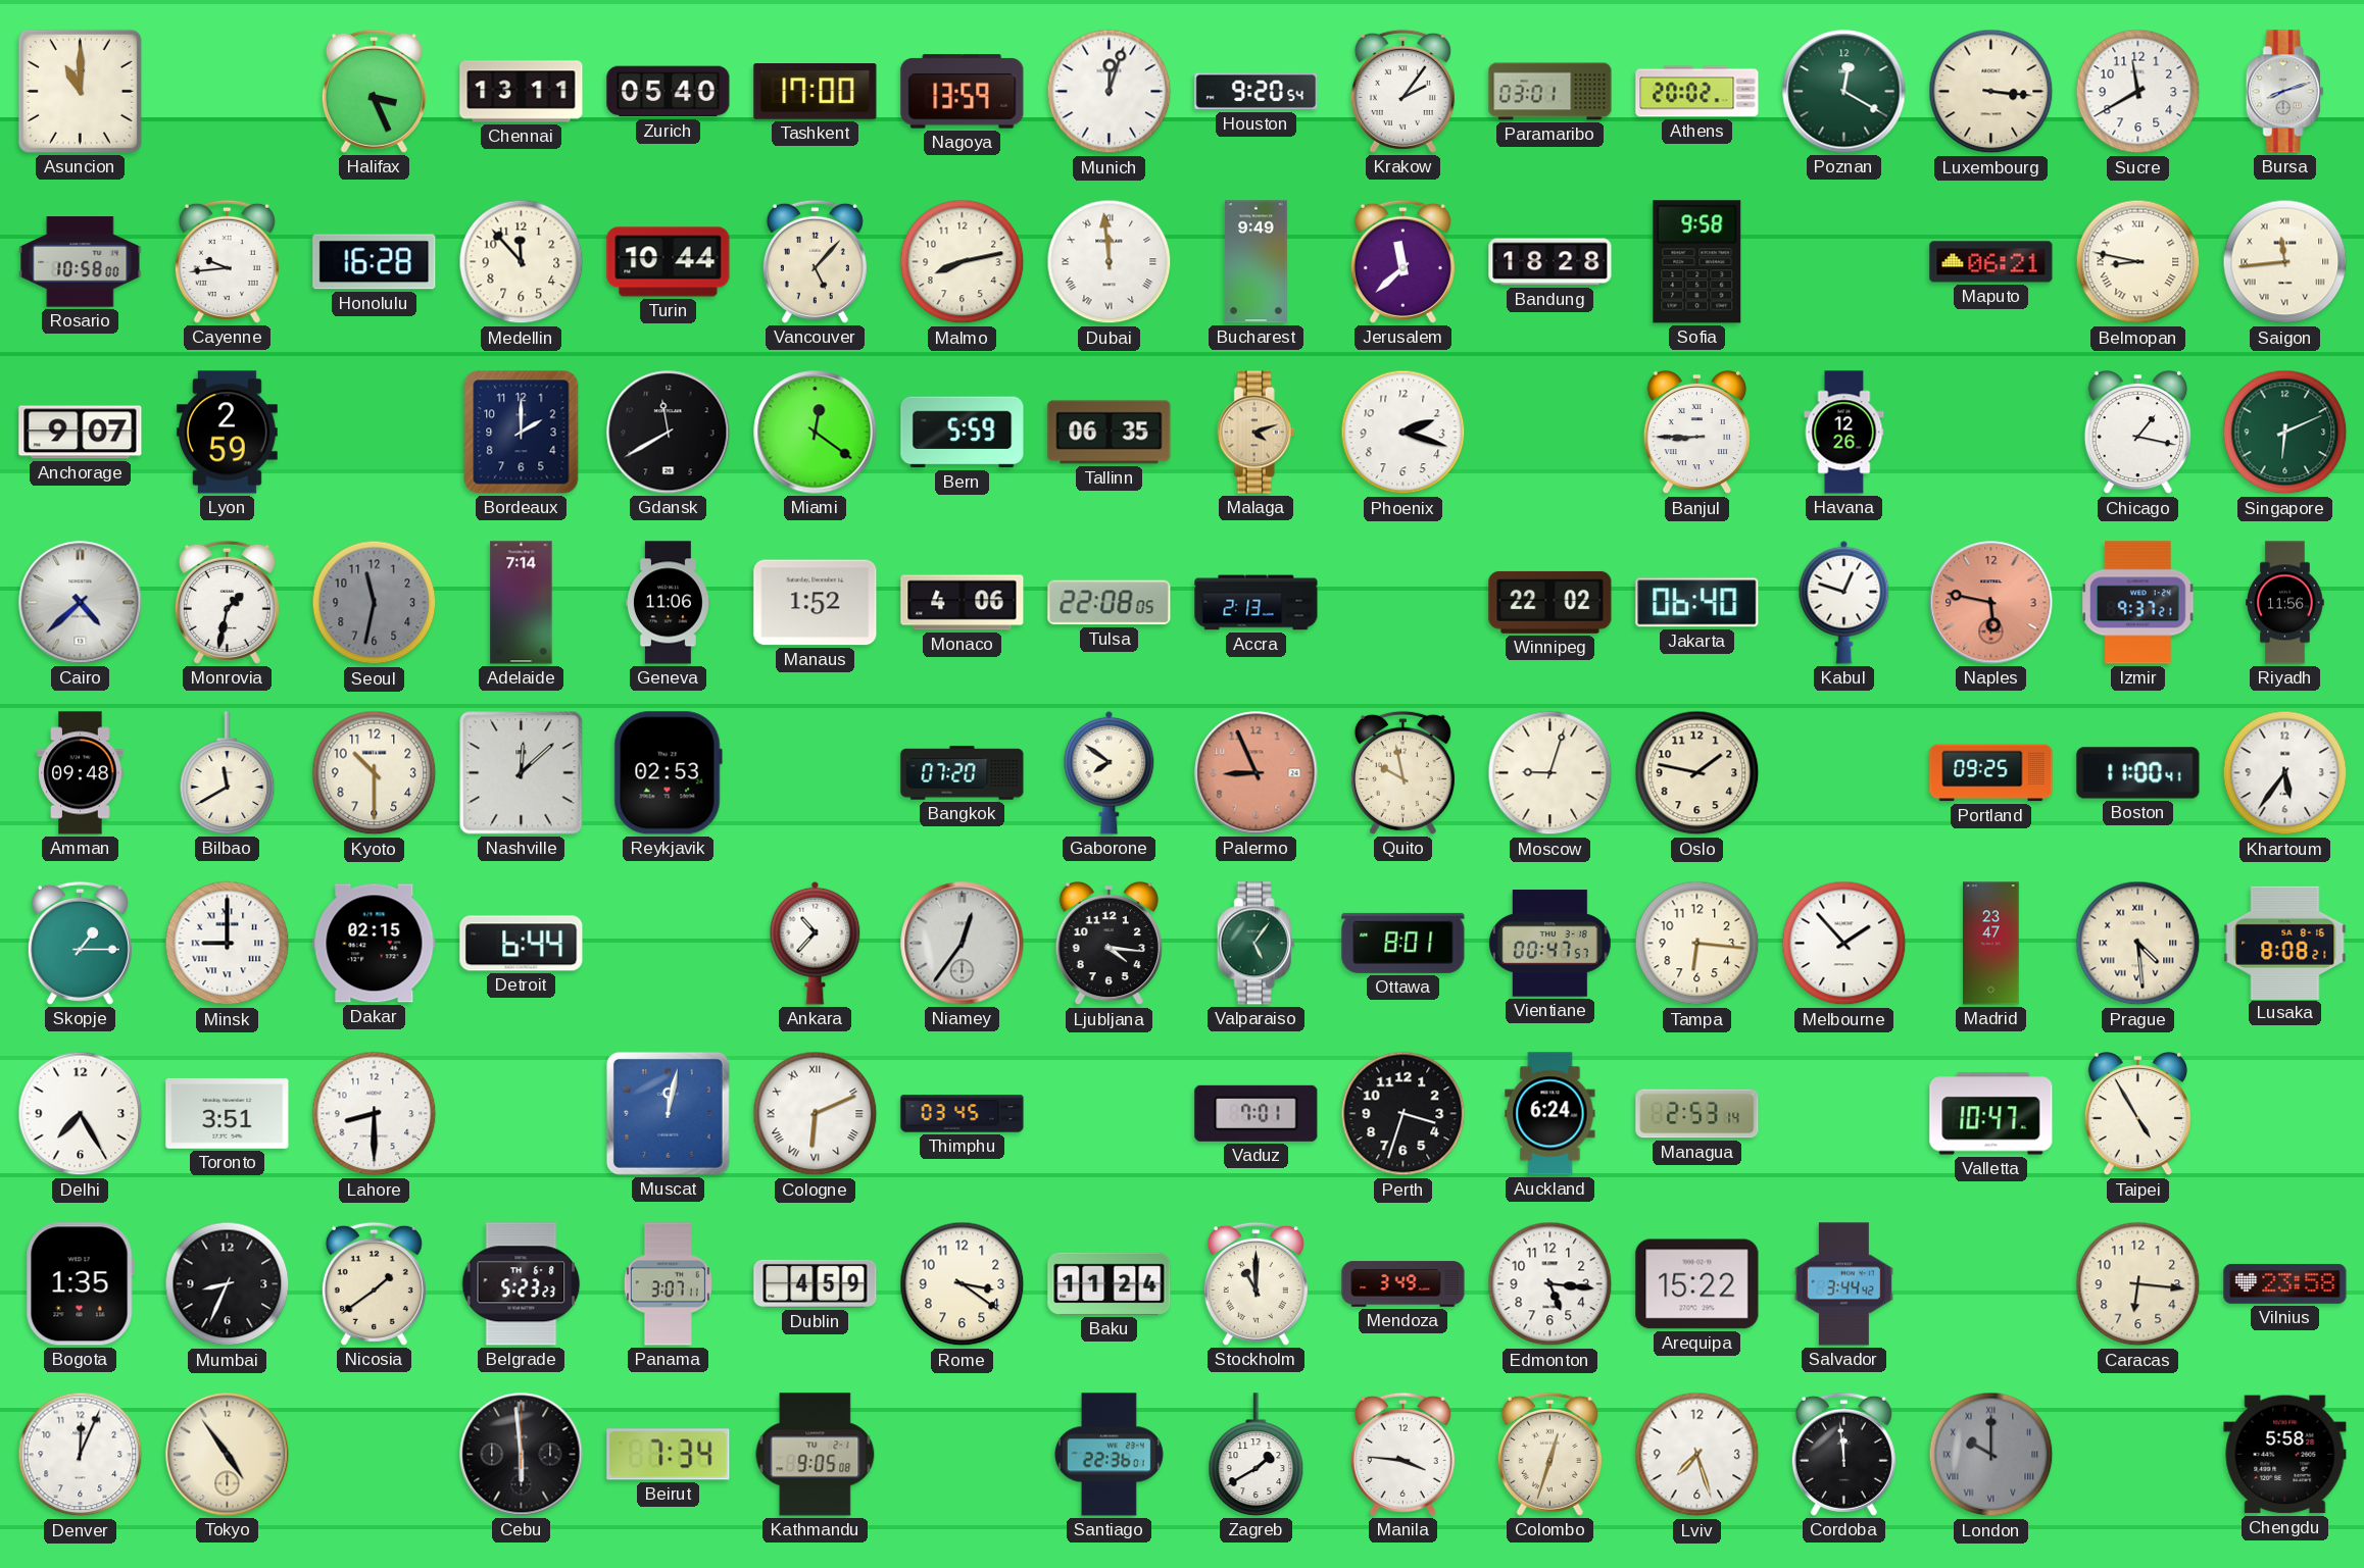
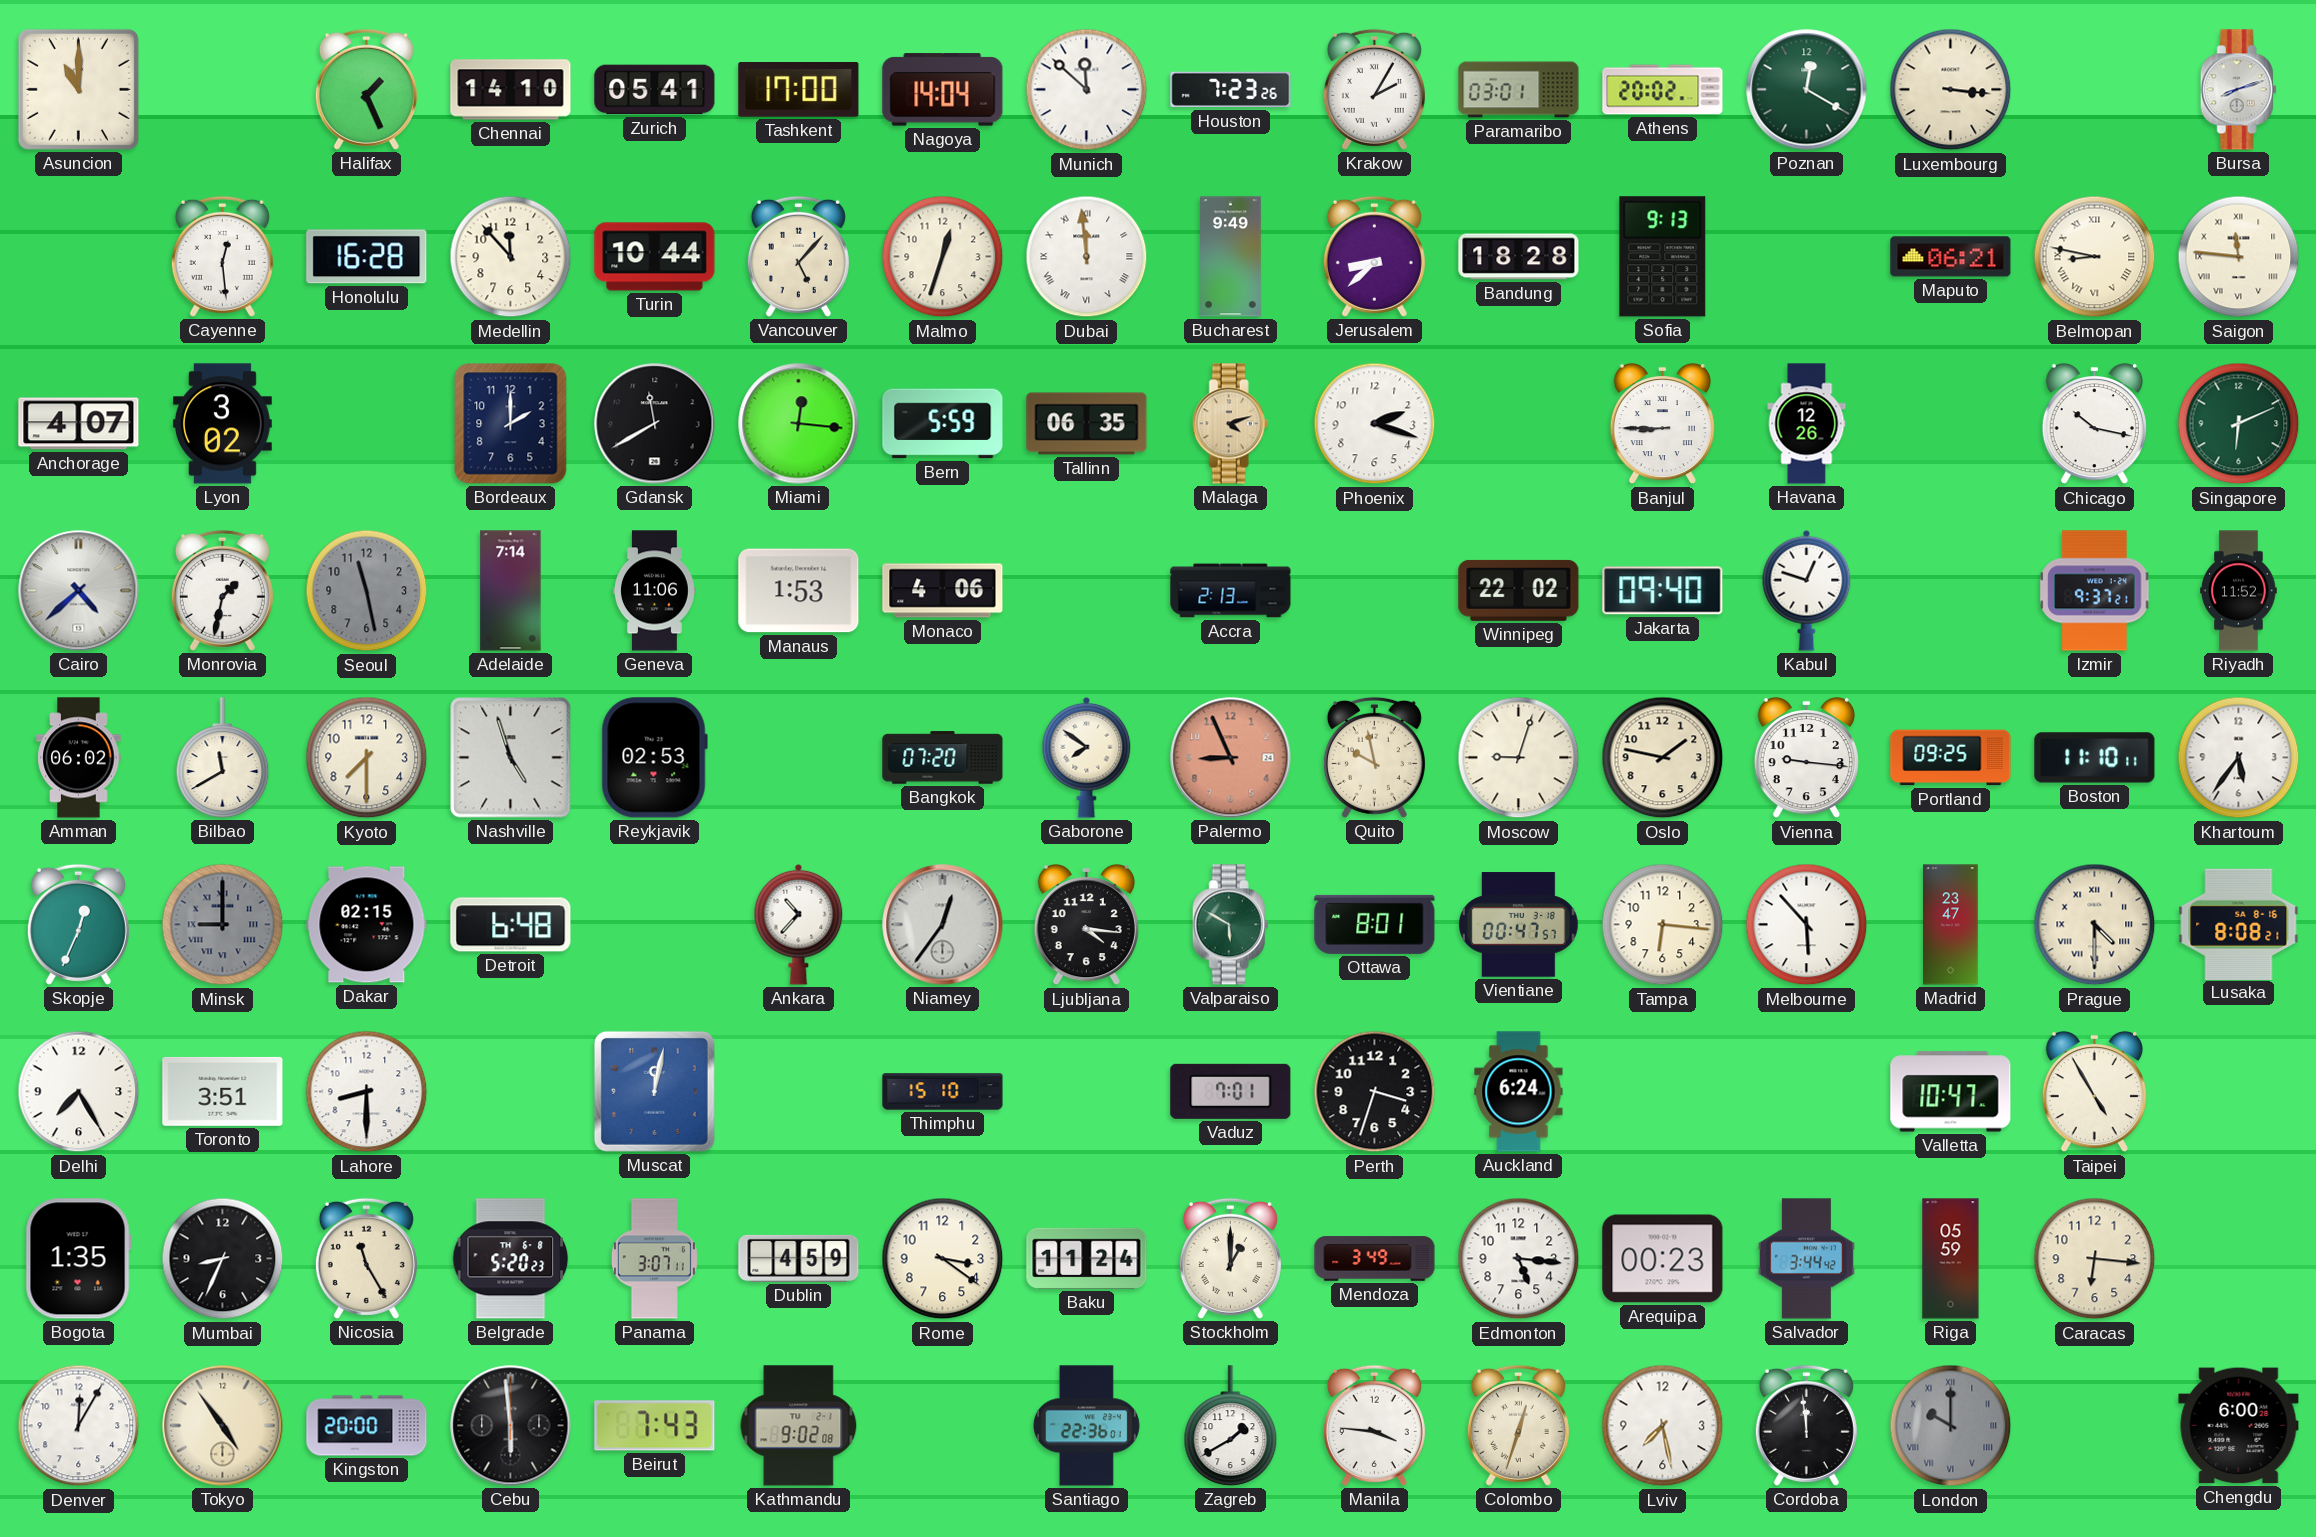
Halifax: 3:26 -> 1:26 (366, 89)
Chennai: 13:11 -> 14:10 (511, 90)
Zurich: 05:40 -> 05:41 (655, 90)
Nagoya: 13:59 -> 14:04 (943, 90)
Munich: 12:03 -> 11:52 (1087, 90)
Houston: 9:20 -> 7:23 (1231, 90)
Krakow: 2:06 -> 2:05 (1374, 89)
Sucre: 11:40 -> none (2138, 92)
Rosario: 10:58 -> none (81, 262)
Cayenne: 9:44 -> 12:29 (222, 256)
Malmo: 8:13 -> 12:33 (943, 257)
Jerusalem: 11:38 -> 8:38 (1374, 256)
Sofia: 9:58 -> 9:13 (1663, 257)
Saigon: 11:44 -> 11:46 (2239, 257)
Anchorage: 9:07 -> 4:07 (79, 424)
Lyon: 2:59 -> 3:02 (222, 424)
Miami: 12:21 -> 12:16 (799, 424)
Chicago: 1:17 -> 10:17 (2094, 424)
Seoul: 11:32 -> 11:28 (367, 591)
Manaus: 1:52 -> 1:53 (799, 591)
Tulsa: 22:08 -> none (1110, 603)
Jakarta: 06:40 -> 09:40 (1663, 591)
Naples: 5:47 -> none (1991, 603)
Riyadh: 11:56 -> 11:52 (2239, 591)
Amman: 09:48 -> 06:02 (79, 758)
Kyoto: 10:30 -> 7:30 (367, 758)
Nashville: 12:08 -> 4:57 (511, 758)
Vienna: none -> 9:16 (1806, 758)
Boston: 11:00 -> 11:10 (2095, 758)
Skopje: 1:15 -> 12:34 (78, 924)
Minsk dial: white -> grey (223, 925)
Detroit: 6:44 -> 6:48 (511, 925)
Valparaiso: 5:06 -> 5:50 (1230, 925)
Melbourne: 1:53 -> 5:53 (1807, 925)
Prague: 4:29 -> 4:30 (2095, 925)
Cologne: 6:11 -> none (816, 1114)
Thimphu: 03:45 -> 15:10 (943, 1092)
Managua: 2:53 -> none (1697, 1114)
Nicosia: 1:39 -> 11:25 (366, 1258)
Belgrade: 5:23 -> 5:20 (511, 1259)
Stockholm: 11:00 -> 1:00 (1230, 1258)
Arequipa: 15:22 -> 00:23 (1663, 1259)
Riga: none -> 05:59 (1951, 1259)
Vilnius: 23:58 -> none (2285, 1283)
Denver: 12:04 -> 12:05 (79, 1426)
Kingston: none -> 20:00 (367, 1426)
Beirut: 7:34 -> 7:43 (655, 1426)
Kathmandu: 9:05 -> 9:02 (799, 1426)
Lviv: 7:27 -> 7:28 (1663, 1426)
Chengdu: 5:58 -> 6:00 (2239, 1426)
